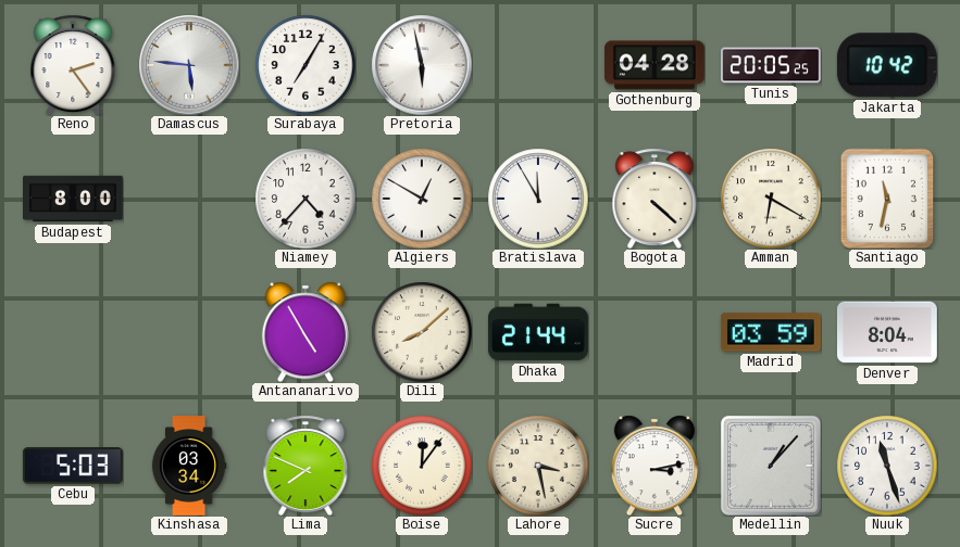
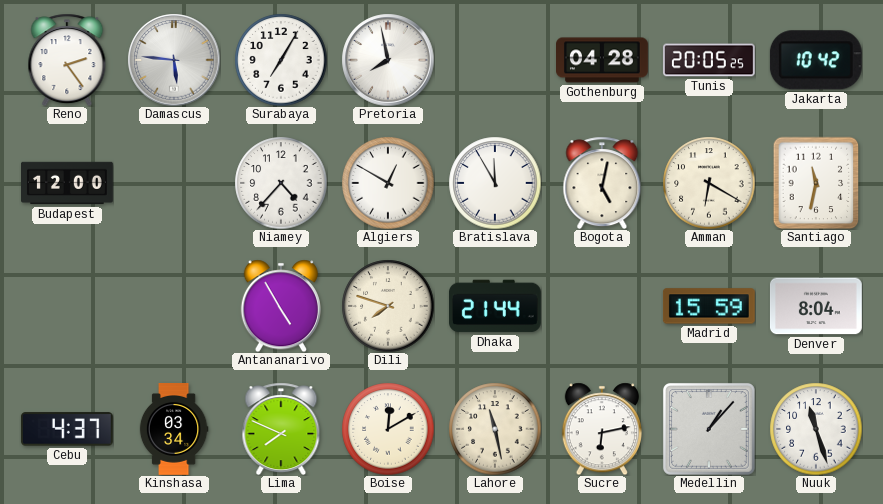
Pretoria: 5:58 -> 7:58 (388, 60)
Budapest: 8:00 -> 12:00 (68, 183)
Bogota: 4:22 -> 5:02 (602, 183)
Dili: 8:08 -> 7:48 (388, 306)
Madrid: 03:59 -> 15:59 (709, 306)
Cebu: 5:03 -> 4:37 (67, 429)
Boise: 12:06 -> 12:10 (388, 429)
Lahore: 3:28 -> 11:28 (495, 429)
Sucre: 3:13 -> 6:13 (602, 429)
